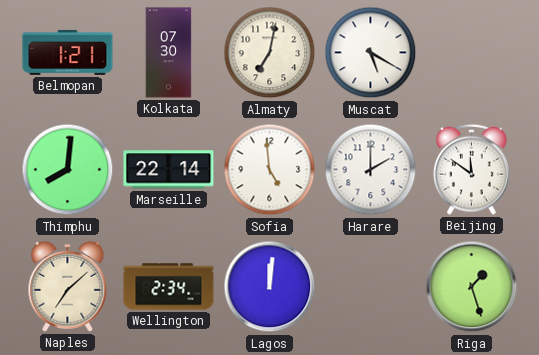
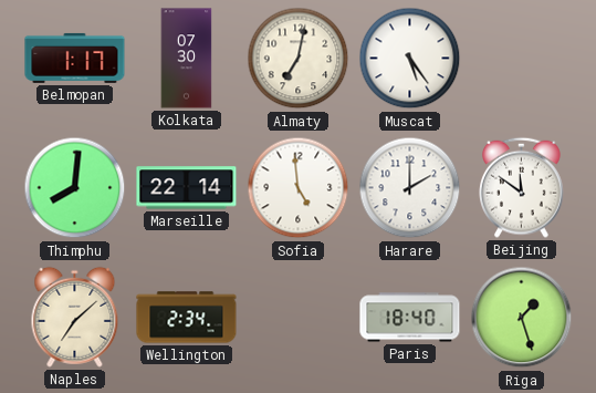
Belmopan: 1:21 -> 1:17 (75, 58)
Muscat: 5:20 -> 5:24 (410, 59)
Lagos: 12:01 -> none (270, 287)
Paris: none -> 18:40 (410, 318)
